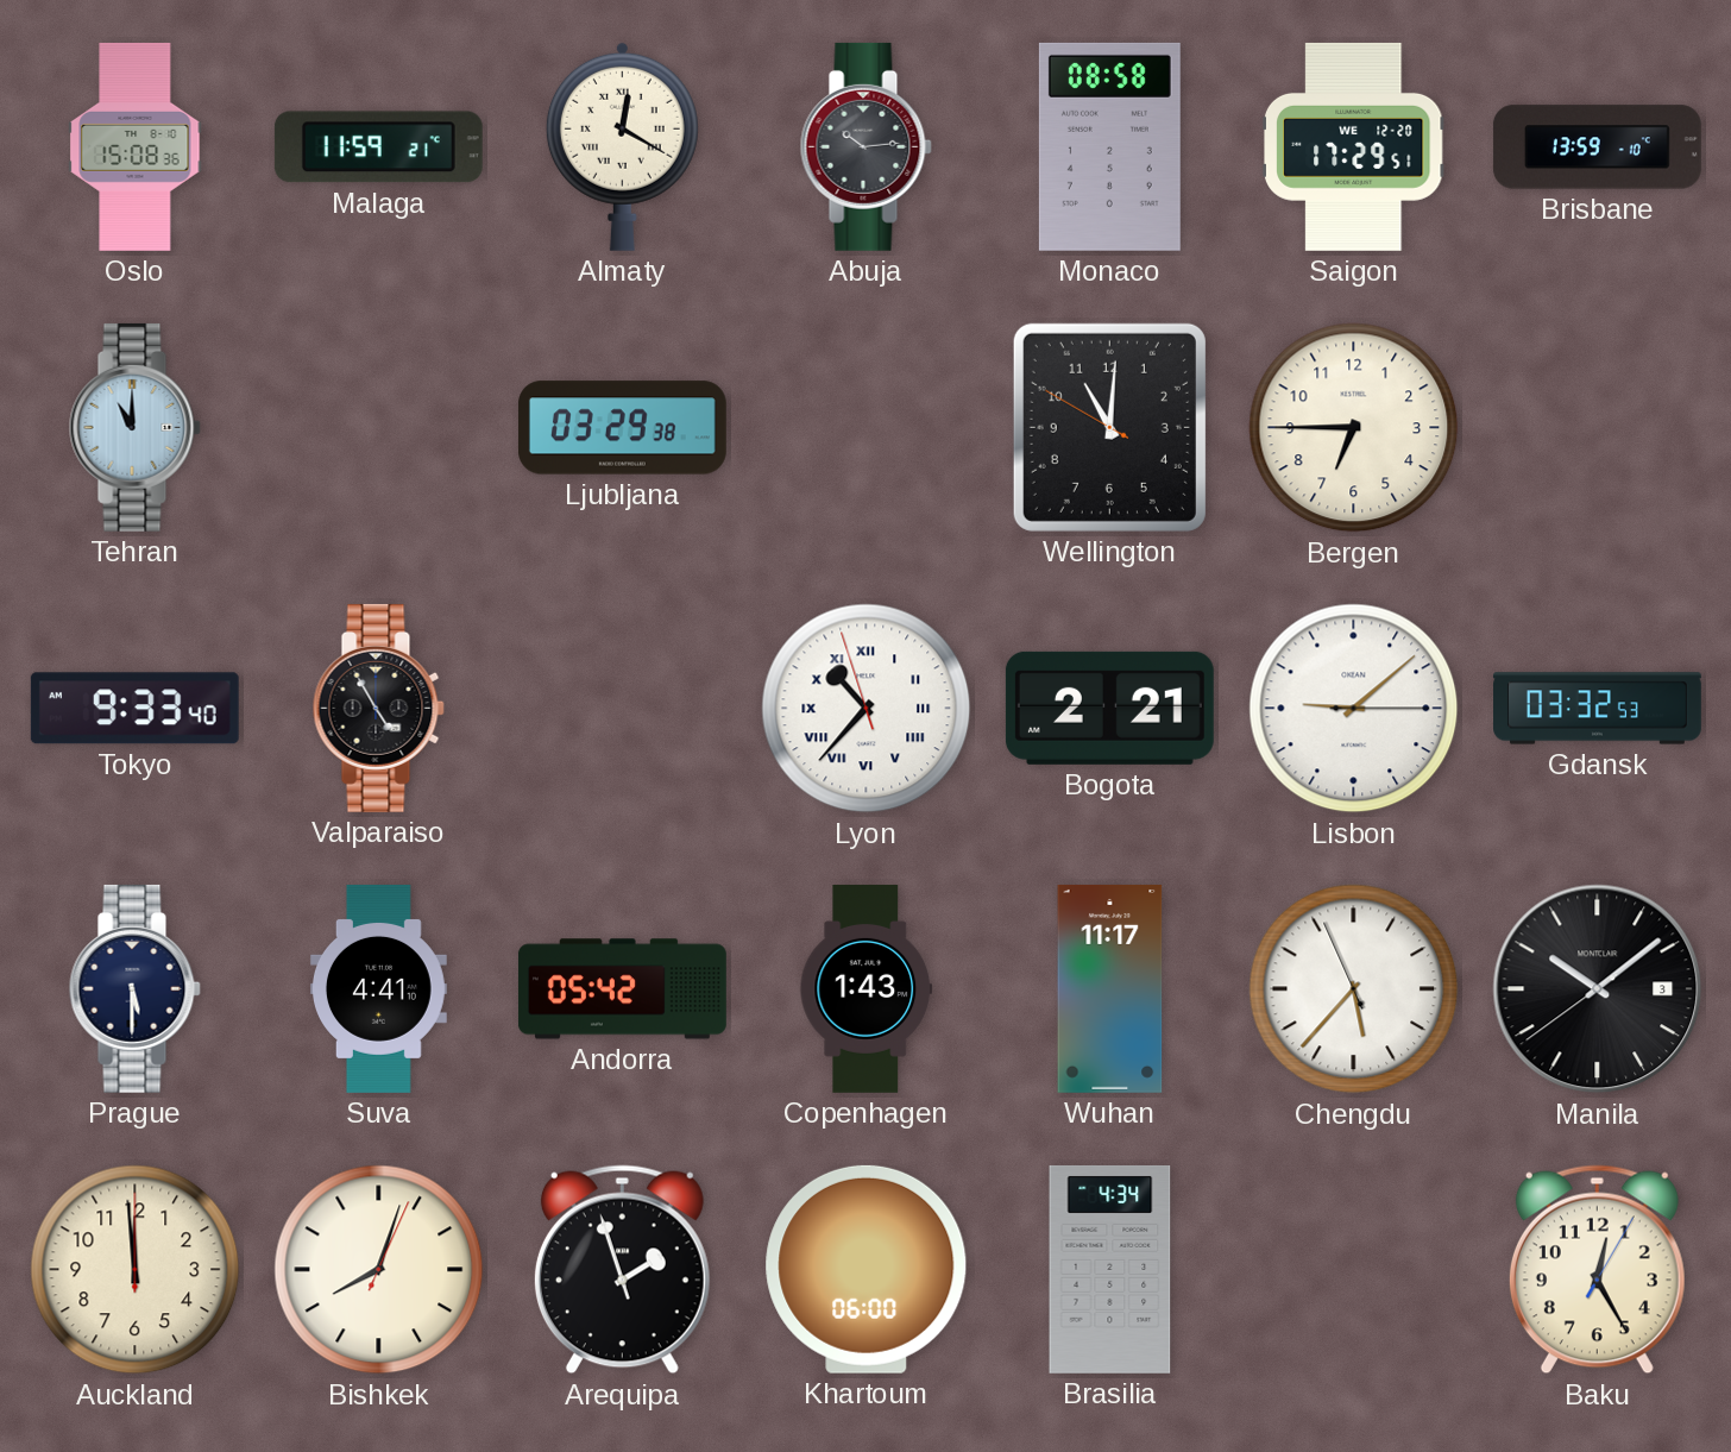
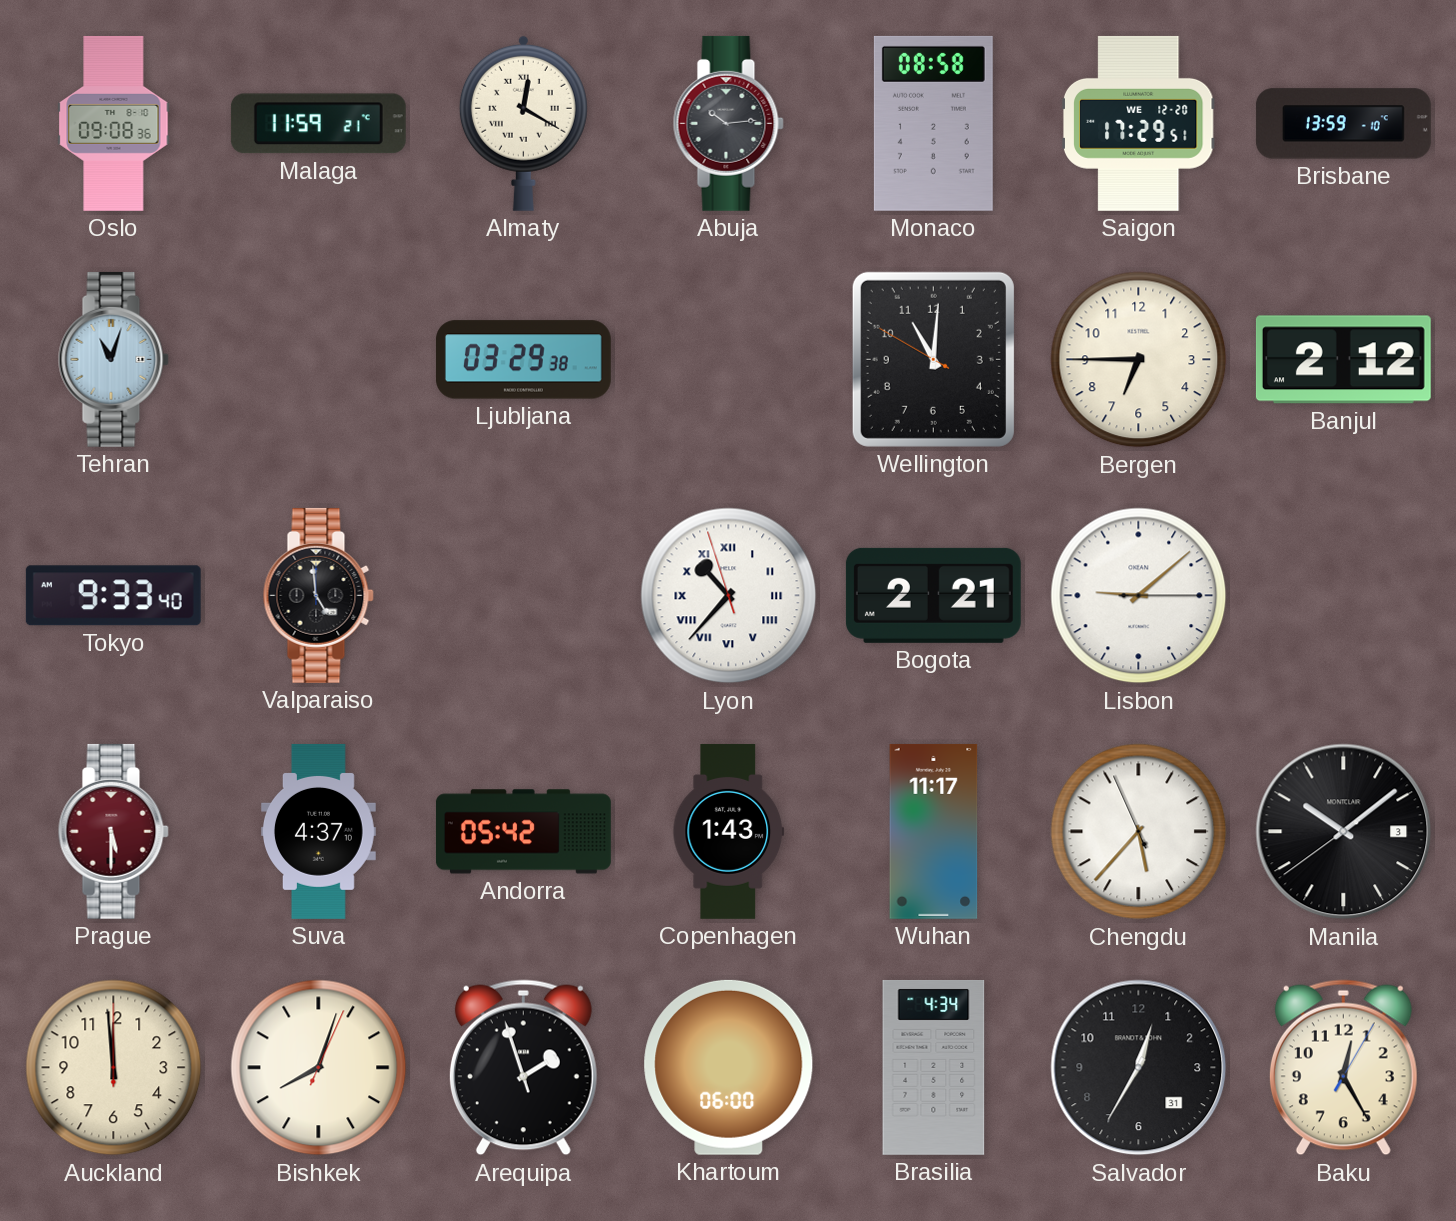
Oslo: 15:08 -> 09:08 (114, 123)
Tehran: 11:00 -> 11:03 (113, 359)
Banjul: none -> 2:12 (1343, 360)
Valparaiso: 4:55 -> 4:59 (318, 595)
Gdansk: 03:32 -> none (1598, 709)
Prague dial: navy -> burgundy (113, 831)
Suva: 4:41 -> 4:37 (319, 831)
Salvador: none -> 12:35 (1139, 1068)
